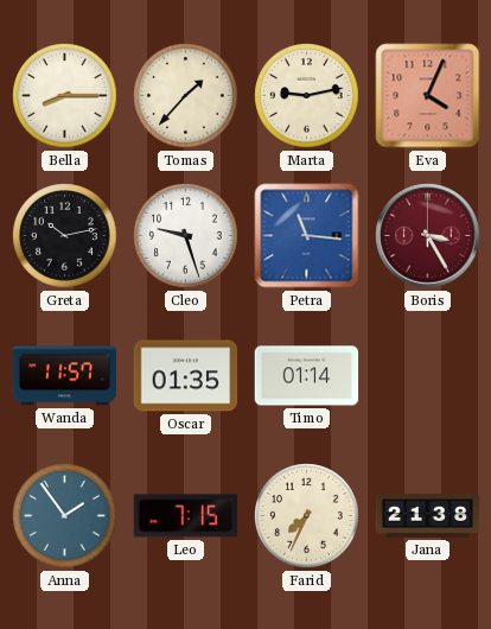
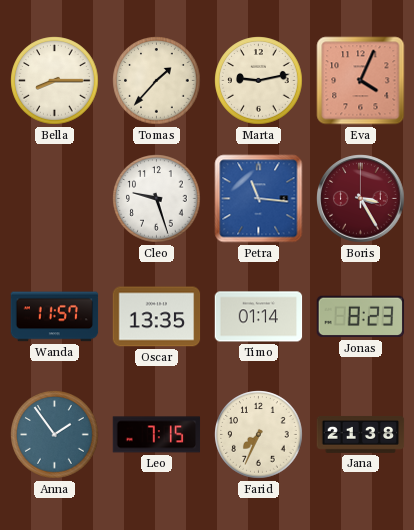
Greta: 10:13 -> none (65, 236)
Oscar: 01:35 -> 13:35 (157, 317)
Jonas: none -> 8:23 (361, 317)
